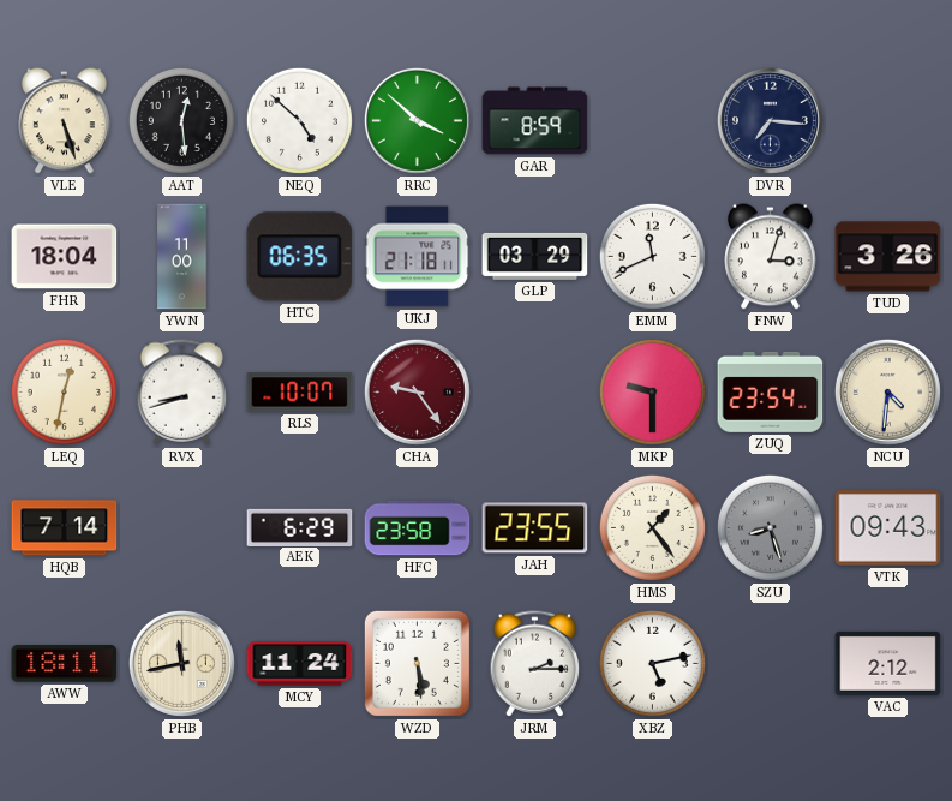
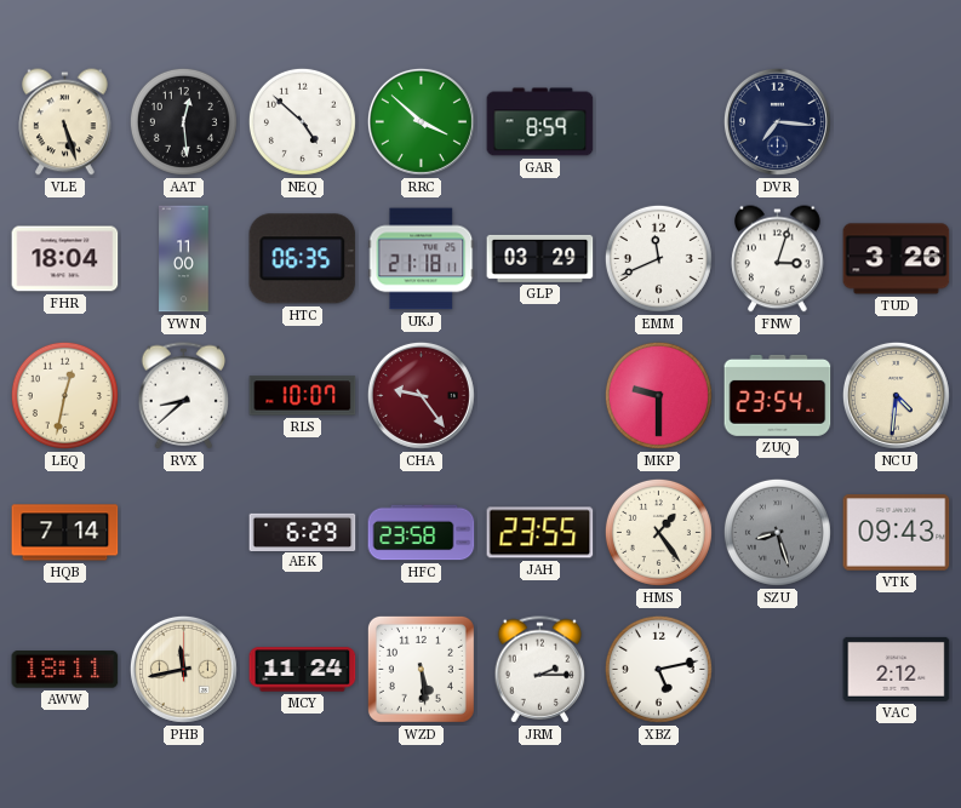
RVX: 8:42 -> 8:38 (184, 396)
